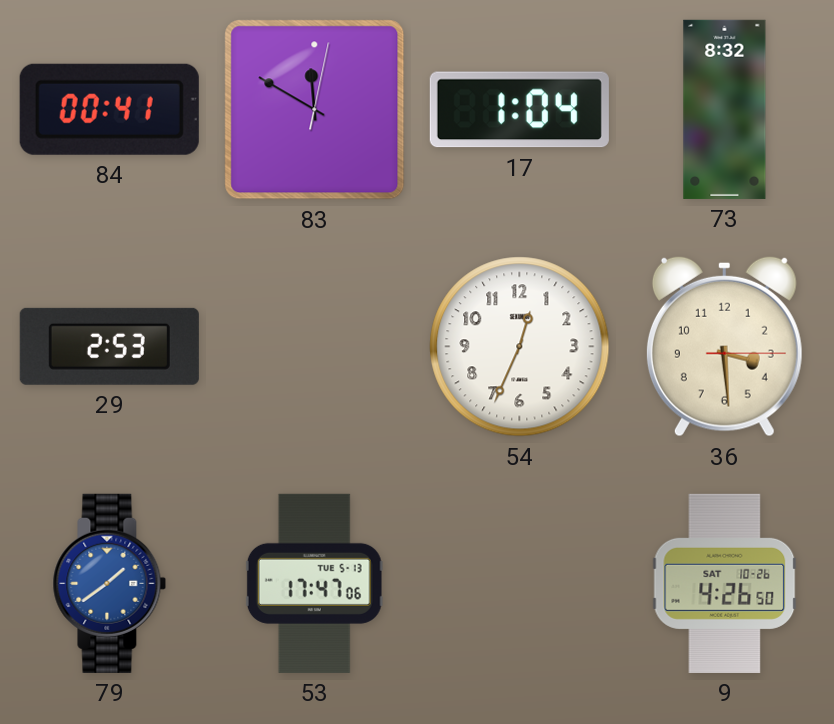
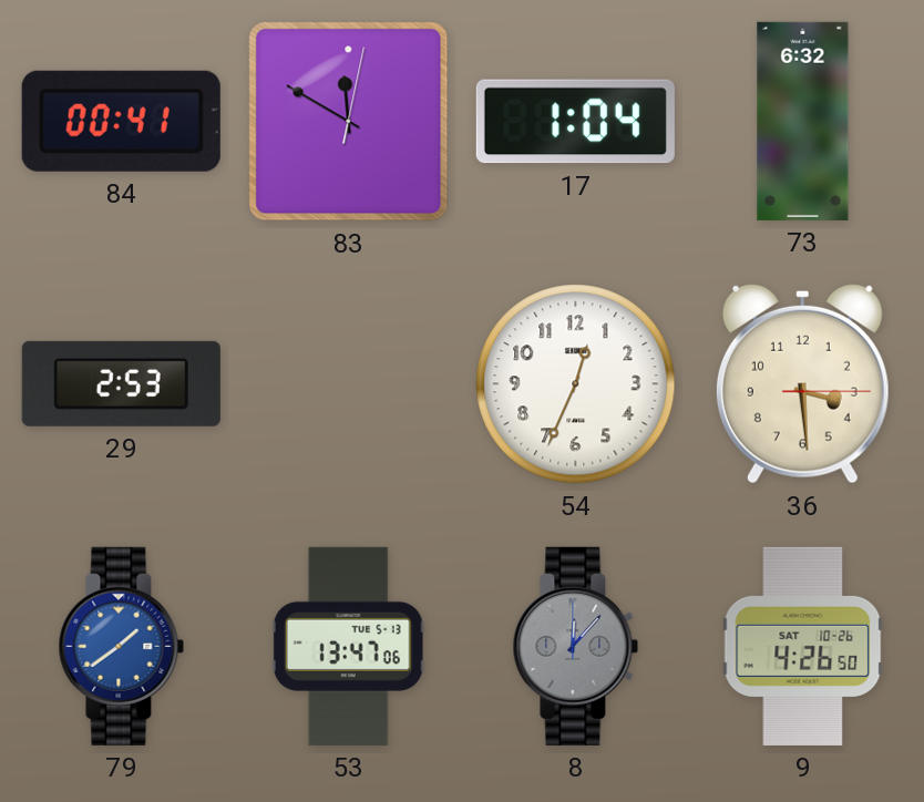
73: 8:32 -> 6:32 (803, 121)
53: 17:47 -> 13:47 (348, 646)
8: none -> 12:07 (576, 646)
